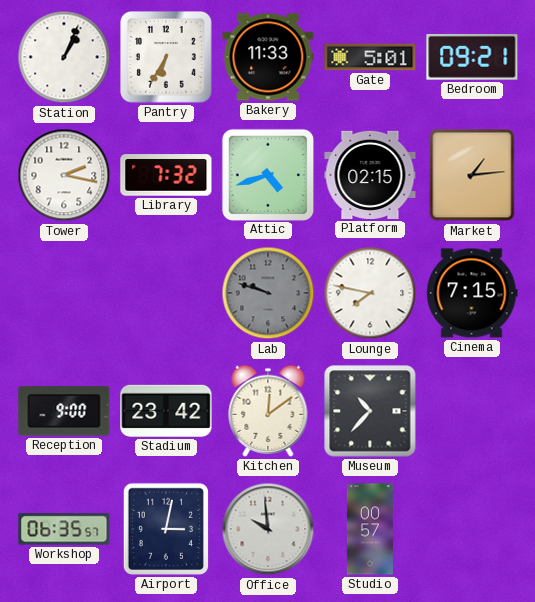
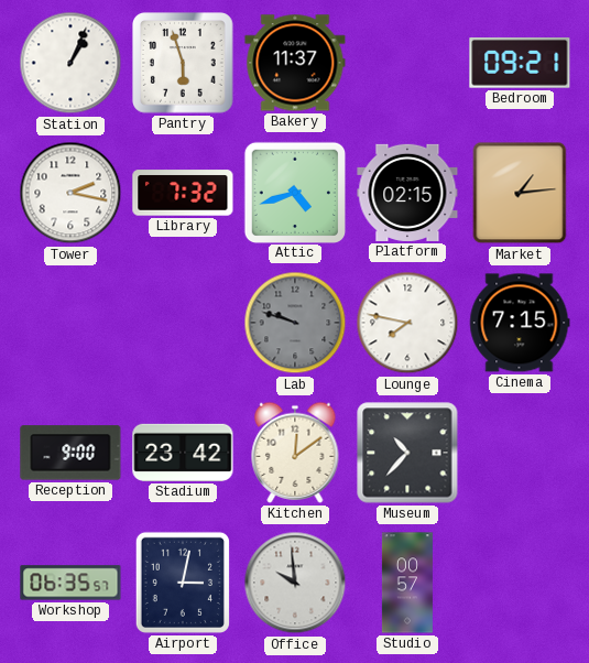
Pantry: 6:35 -> 5:57 (184, 64)
Bakery: 11:33 -> 11:37 (295, 63)
Gate: 5:01 -> none (370, 57)
